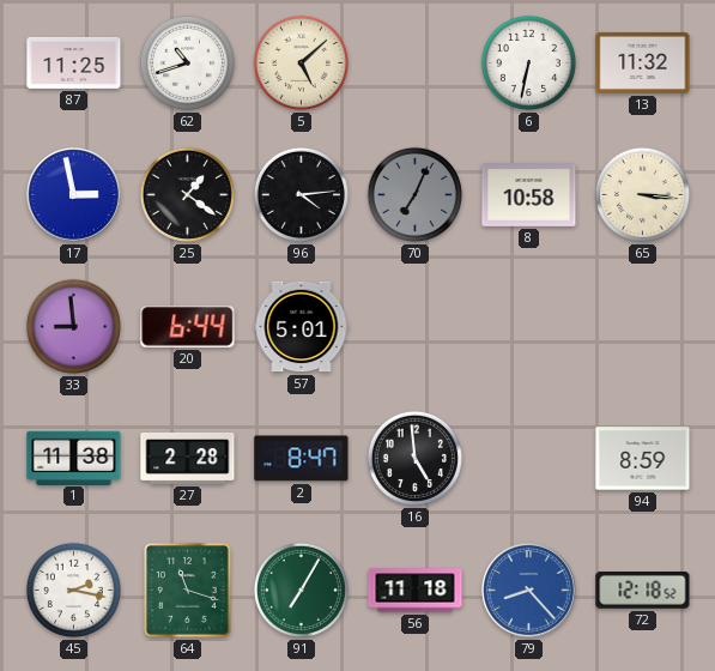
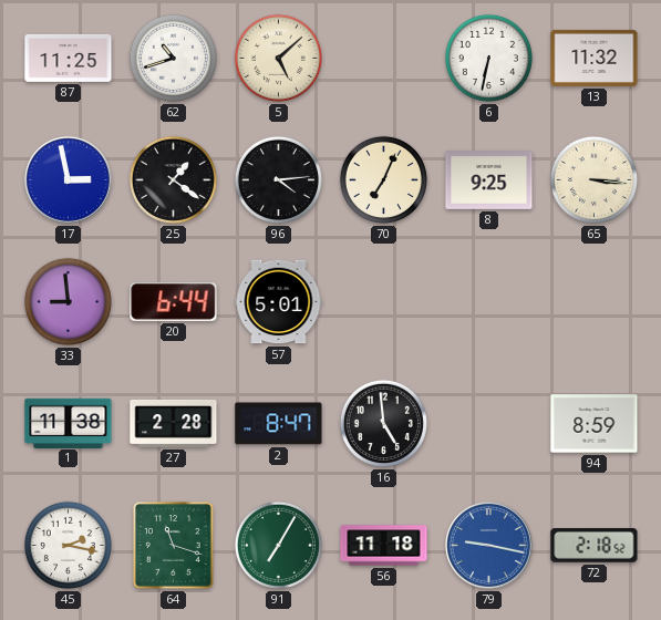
70 dial: grey -> cream (383, 179)
8: 10:58 -> 9:25 (489, 180)
79: 8:23 -> 9:17 (488, 545)
72: 12:18 -> 2:18 (595, 546)
